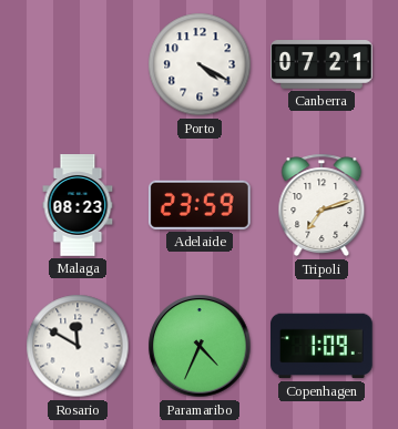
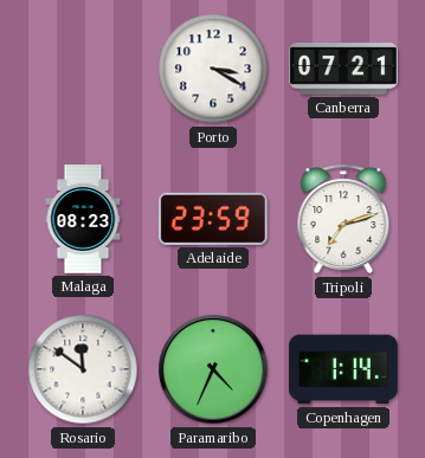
Porto: 4:20 -> 3:20 (213, 69)
Rosario: 11:50 -> 11:51 (83, 369)
Copenhagen: 1:09 -> 1:14 (344, 369)
